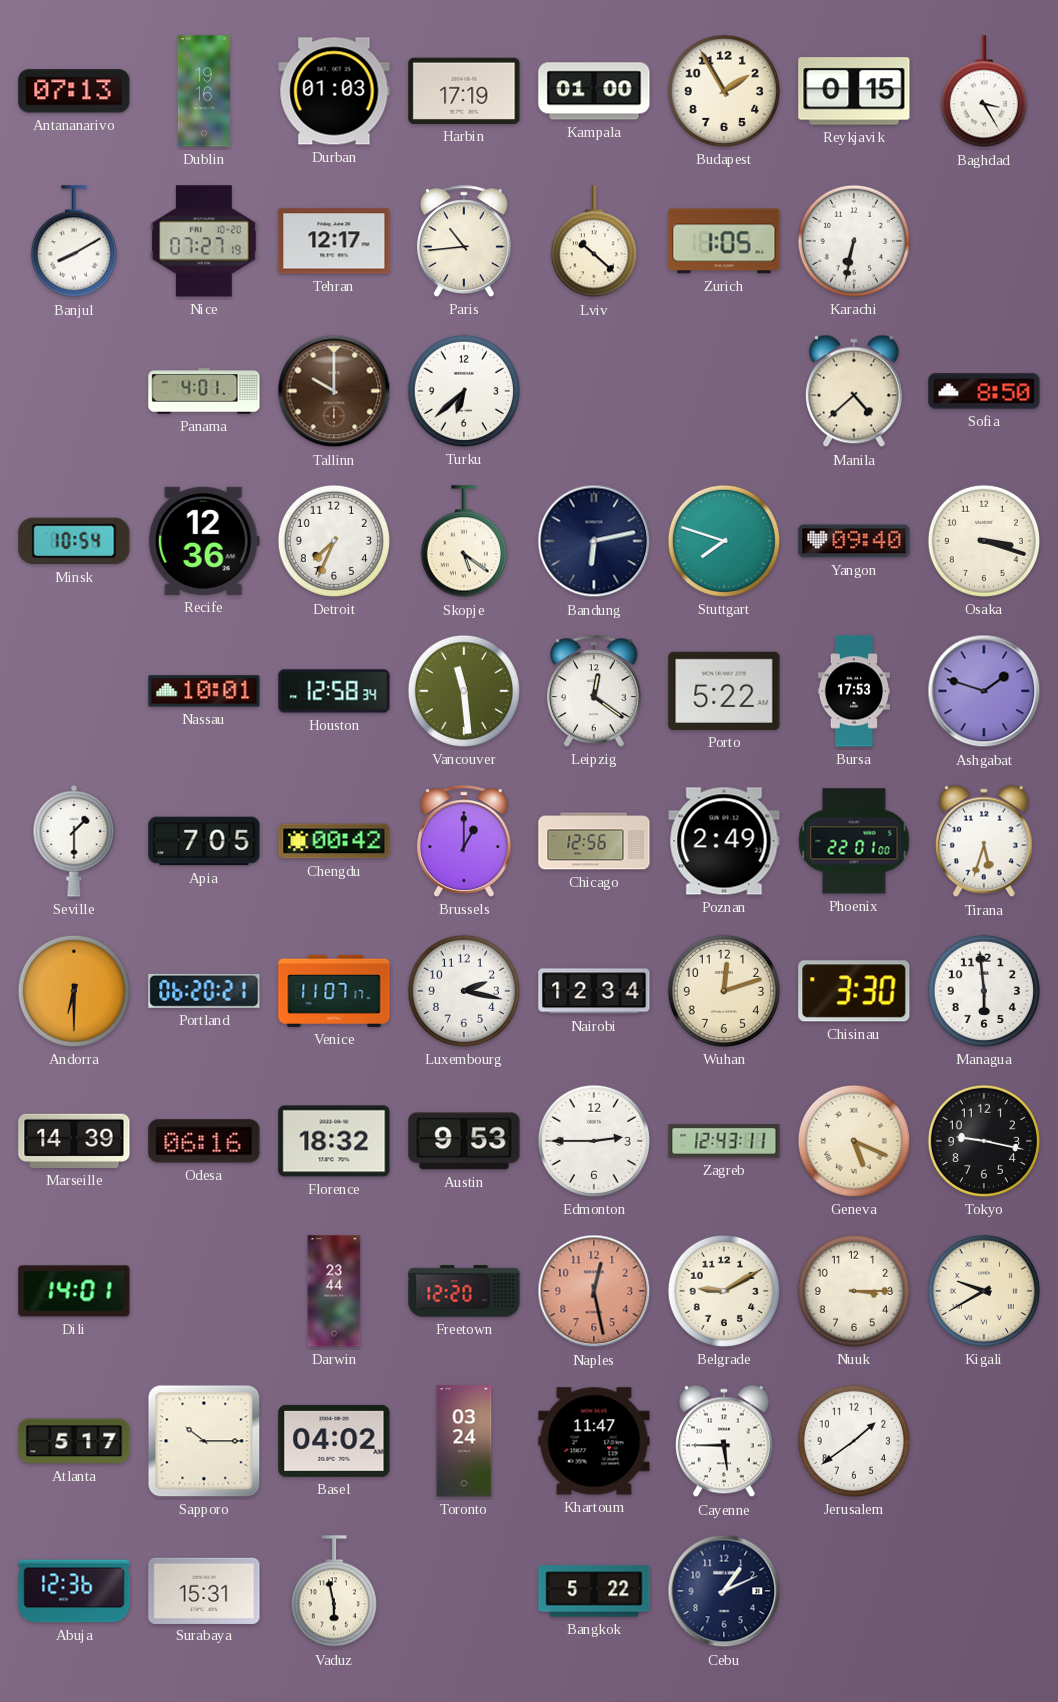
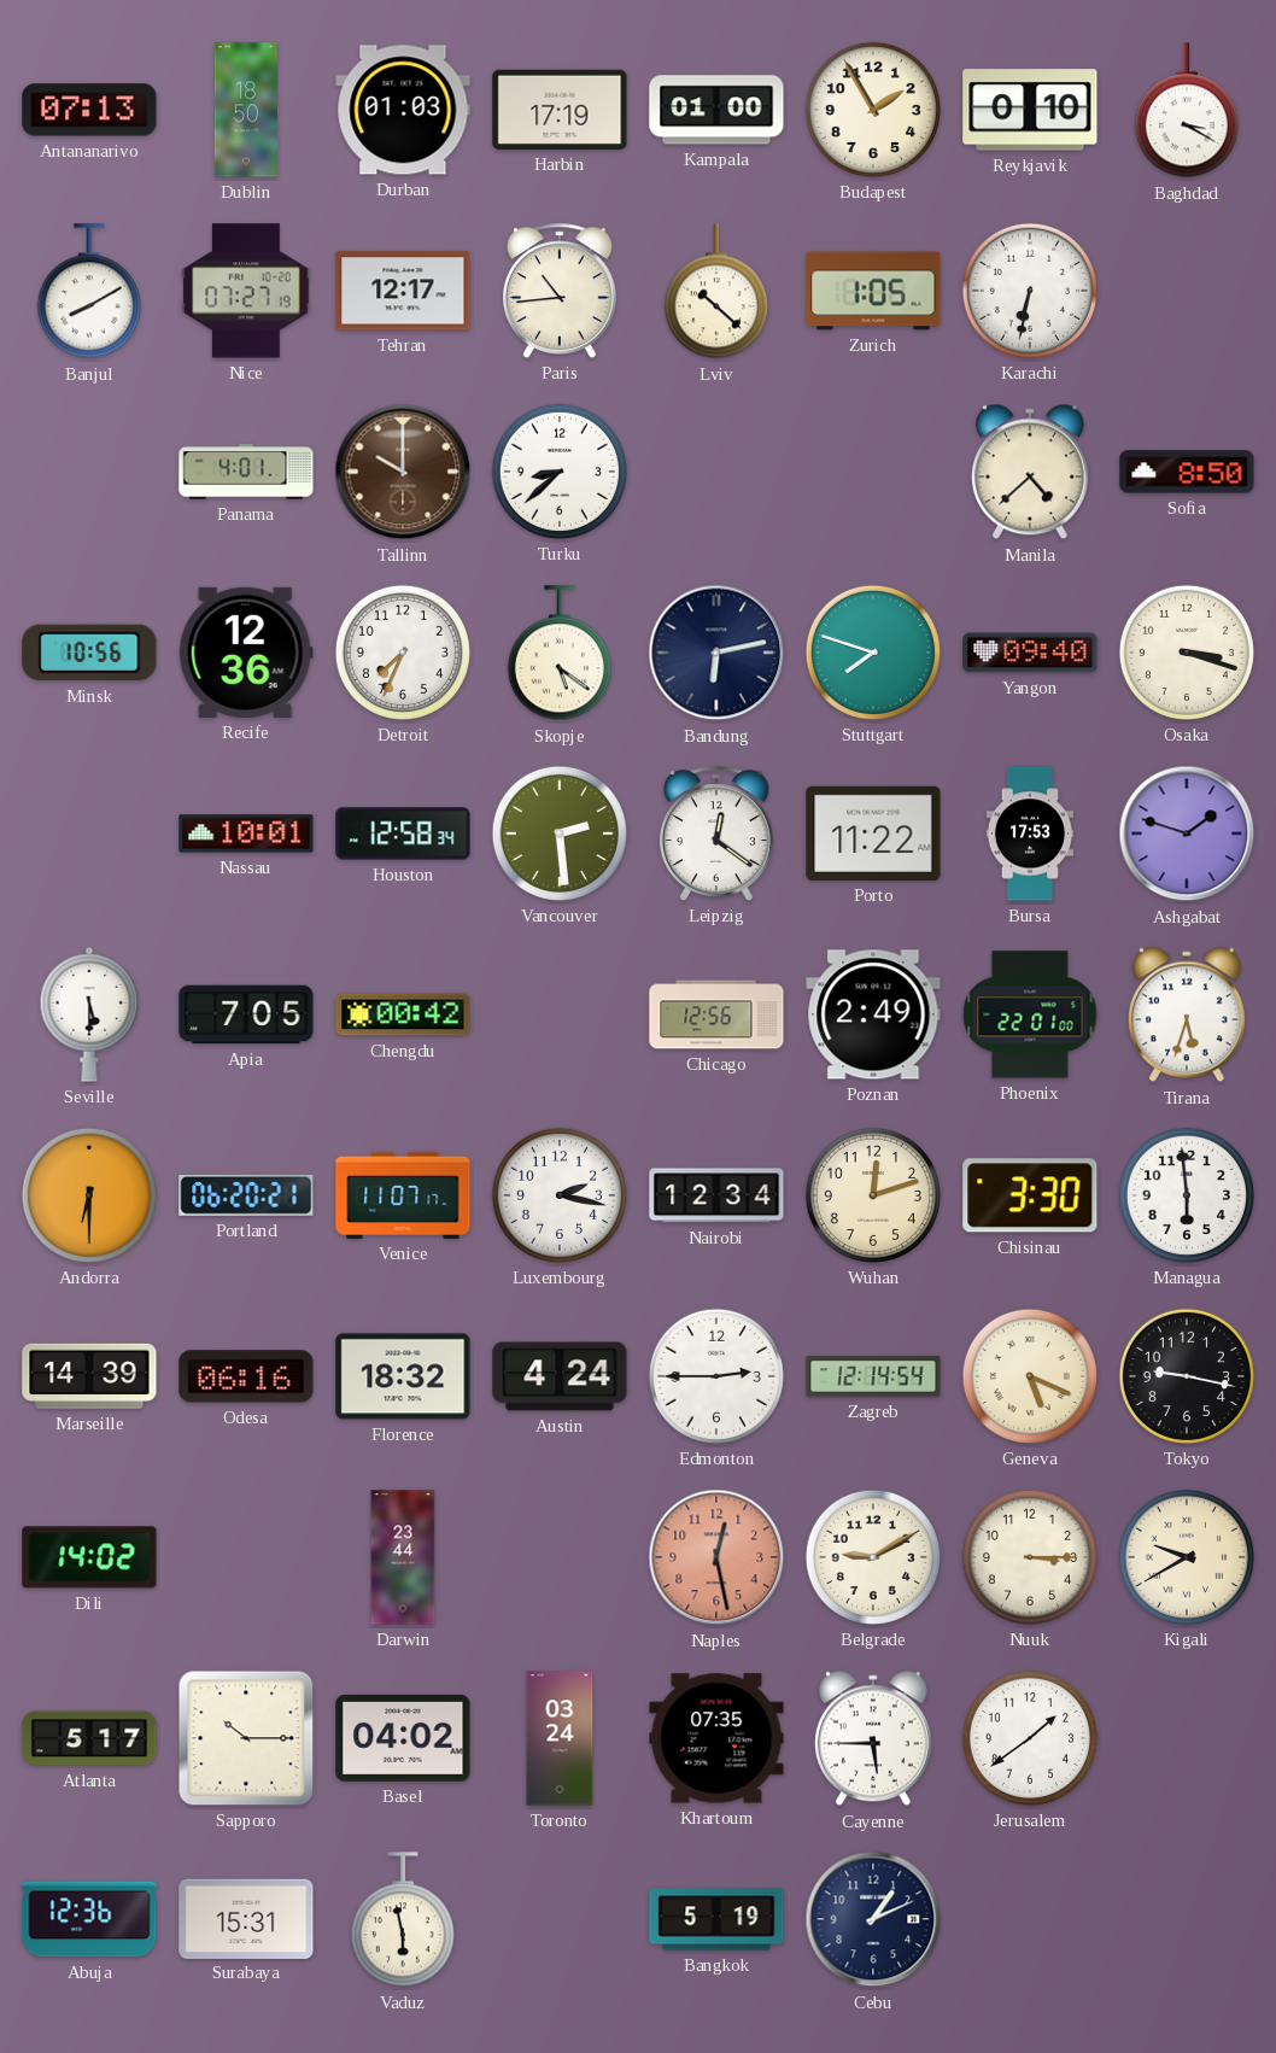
Dublin: 19:16 -> 18:50 (245, 110)
Reykjavik: 0:15 -> 0:10 (1030, 110)
Baghdad: 3:25 -> 3:20 (1187, 111)
Turku: 6:38 -> 8:38 (560, 472)
Minsk: 10:54 -> 10:56 (89, 653)
Vancouver: 11:29 -> 2:29 (560, 834)
Porto: 5:22 -> 11:22 (873, 834)
Seville: 1:30 -> 5:30 (89, 1014)
Brussels: 1:00 -> none (464, 841)
Austin: 9:53 -> 4:24 (560, 1376)
Zagreb: 12:43 -> 12:14 (873, 1376)
Dili: 14:01 -> 14:02 (89, 1557)
Freetown: 12:20 -> none (464, 1291)
Khartoum: 11:47 -> 07:35 (716, 1738)
Bangkok: 5:22 -> 5:19 (716, 1919)
